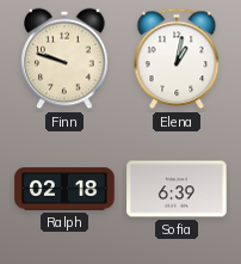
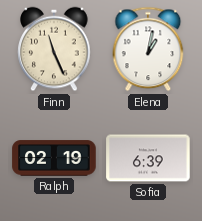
Finn: 9:48 -> 11:26 (54, 49)
Ralph: 02:18 -> 02:19 (54, 158)
